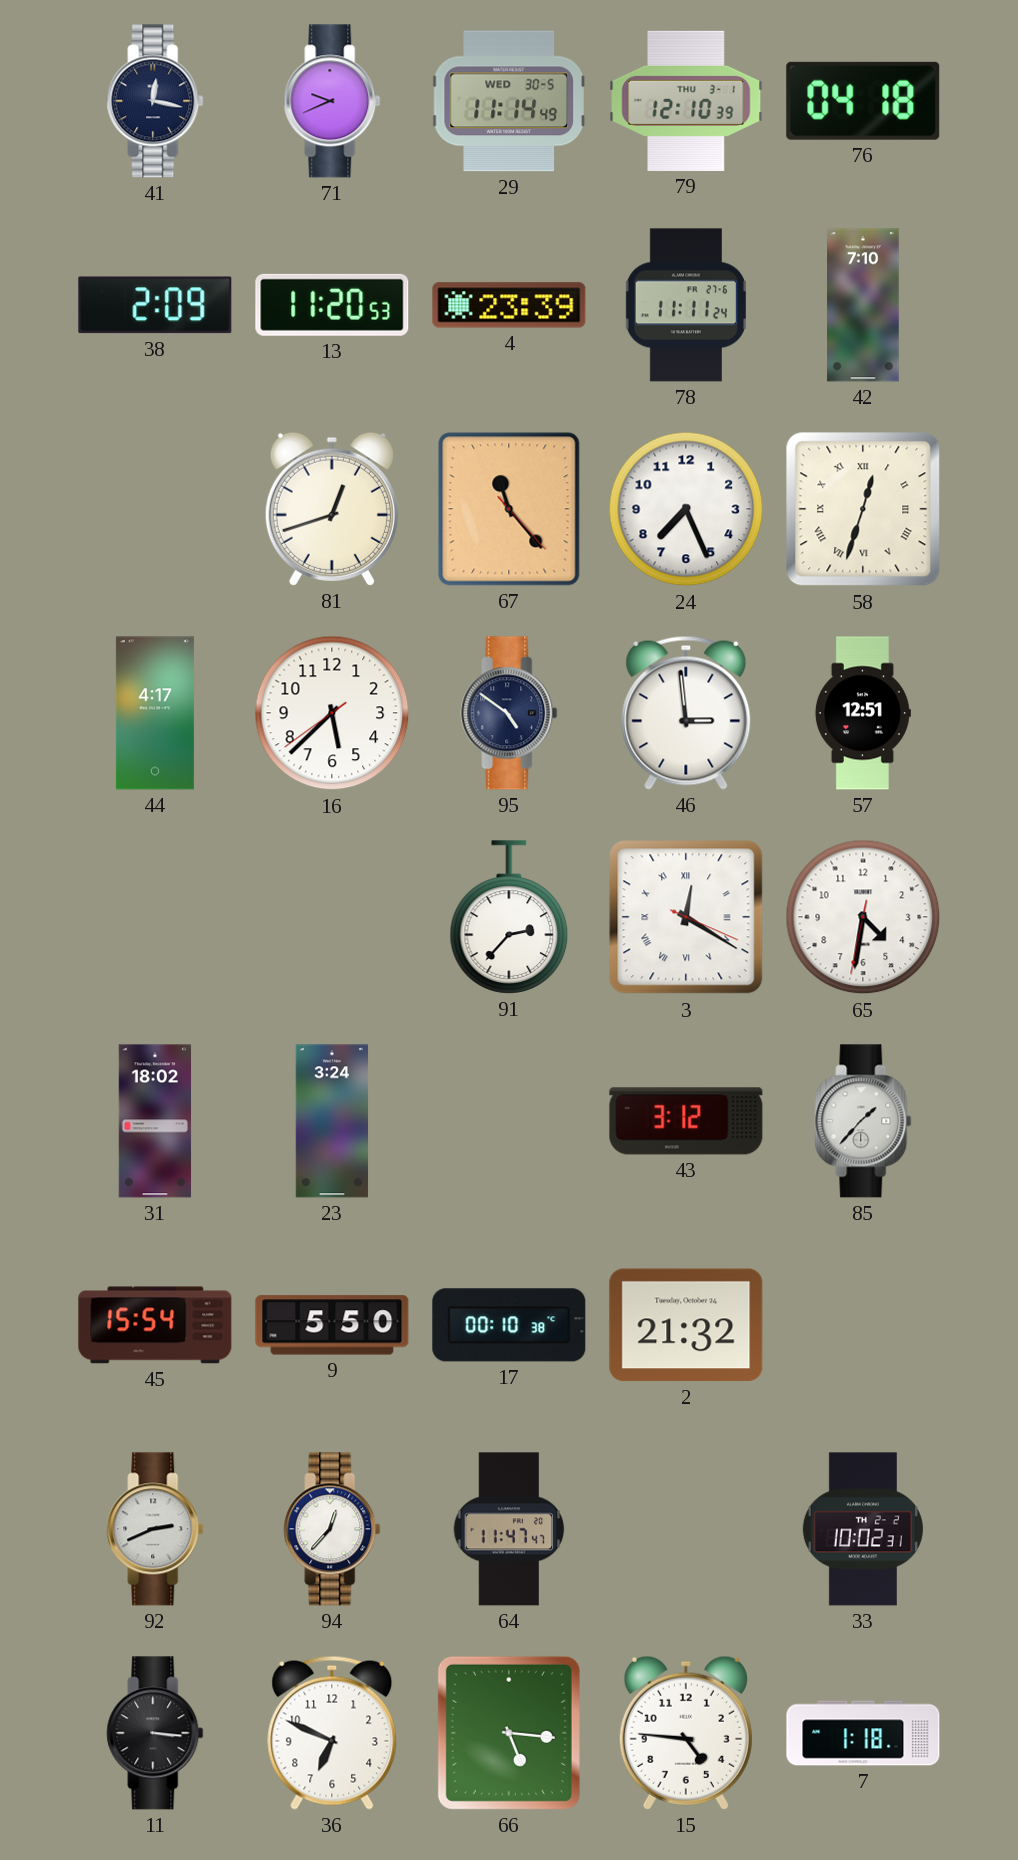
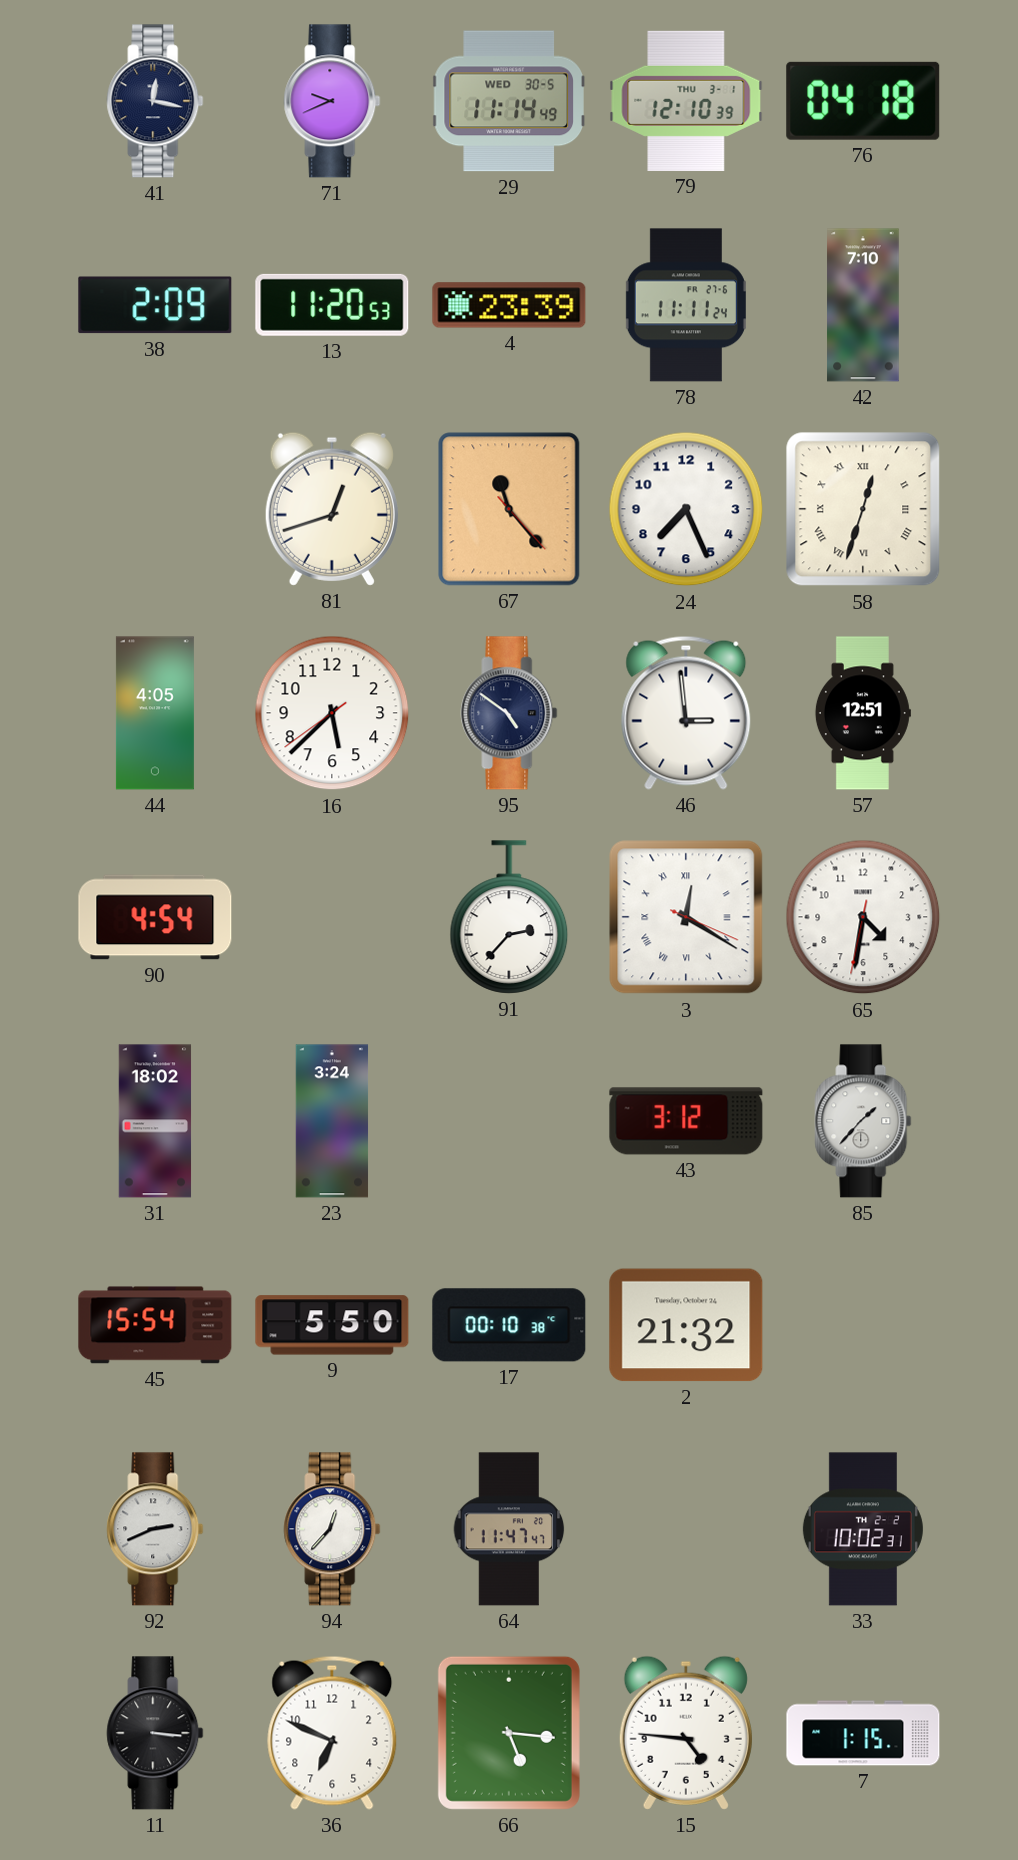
44: 4:17 -> 4:05 (155, 713)
90: none -> 4:54 (155, 917)
7: 1:18 -> 1:15 (863, 1733)
